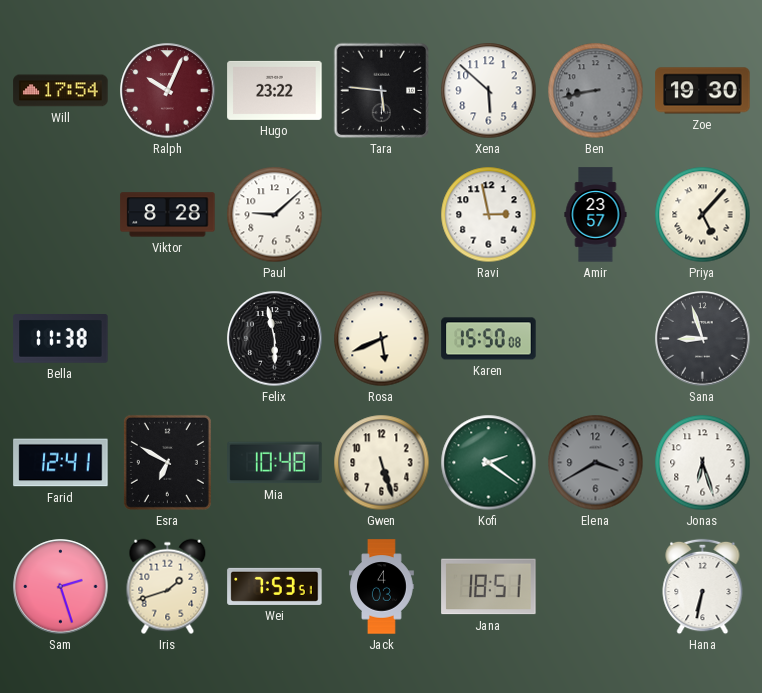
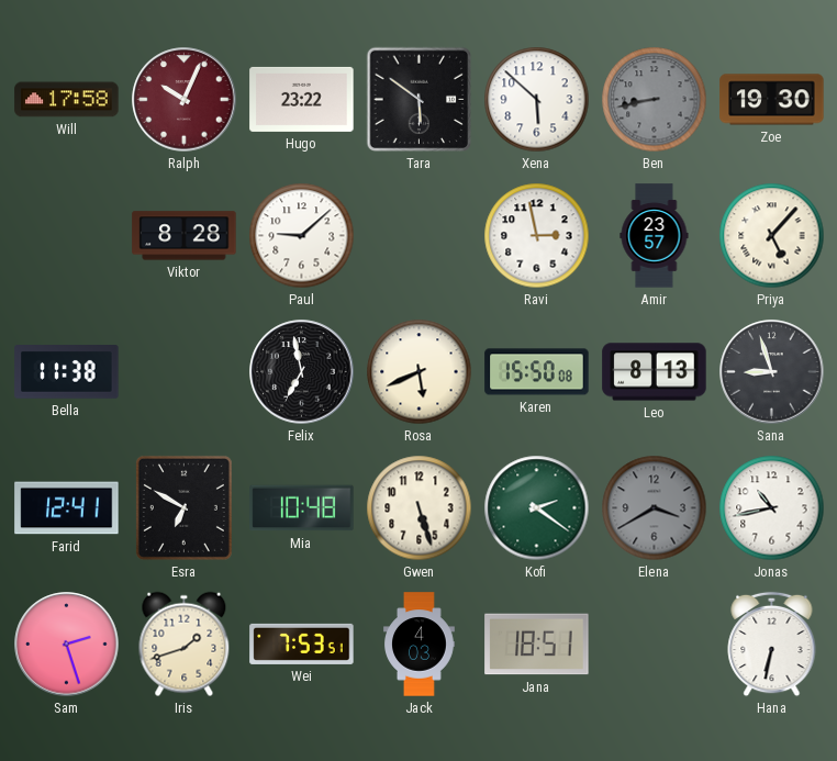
Will: 17:54 -> 17:58 (67, 100)
Tara: 5:46 -> 5:51 (420, 100)
Felix: 5:58 -> 6:58 (302, 372)
Leo: none -> 8:13 (655, 372)
Jonas: 6:27 -> 10:43 (772, 508)
